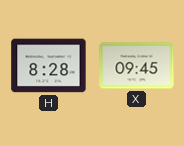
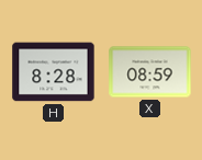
X: 09:45 -> 08:59 (150, 72)
